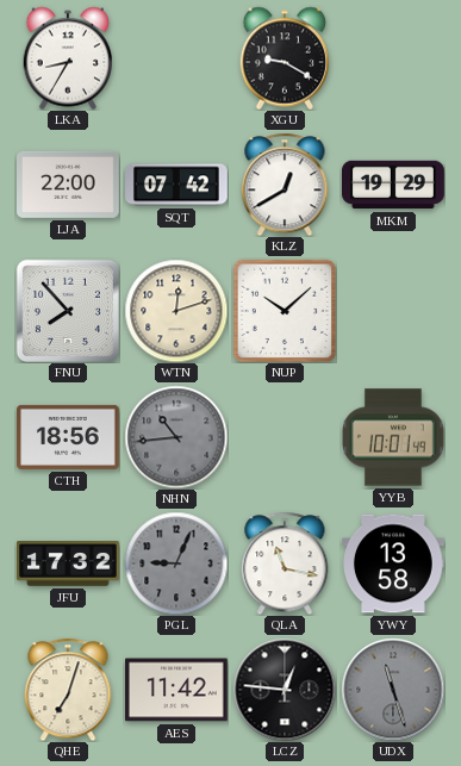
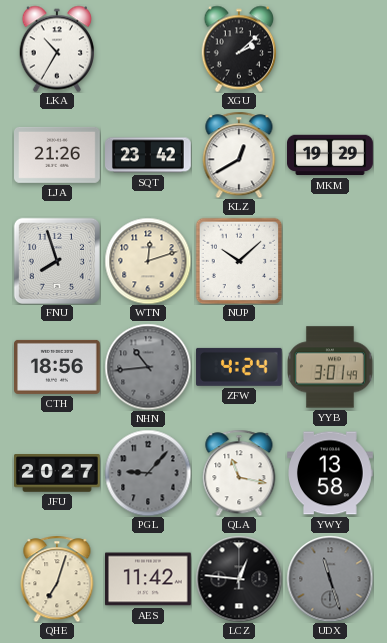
LKA: 8:35 -> 10:35 (57, 49)
XGU: 9:20 -> 2:08 (239, 49)
LJA: 22:00 -> 21:26 (58, 155)
SQT: 07:42 -> 23:42 (149, 155)
FNU: 7:53 -> 7:57 (57, 261)
ZFW: none -> 4:24 (239, 367)
YYB: 10:01 -> 3:01 (330, 367)
JFU: 17:32 -> 20:27 (58, 473)
PGL: 9:04 -> 9:07 (148, 473)
